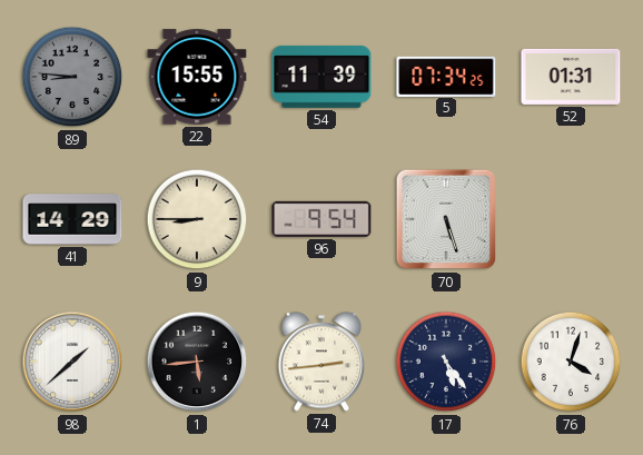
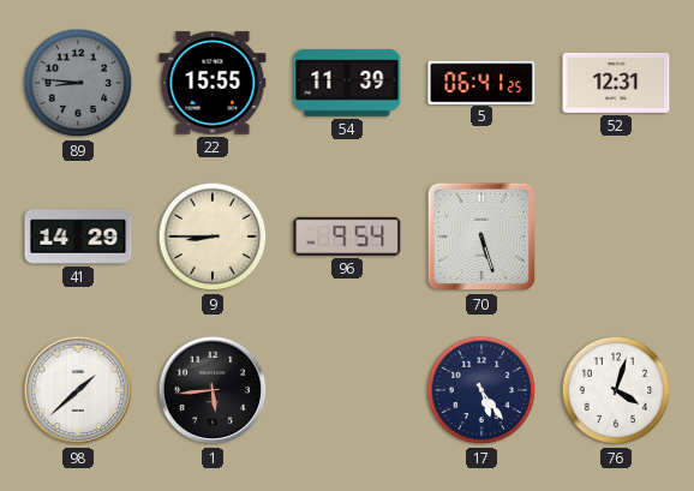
5: 07:34 -> 06:41 (481, 82)
52: 01:31 -> 12:31 (616, 83)
74: 2:44 -> none (320, 362)
